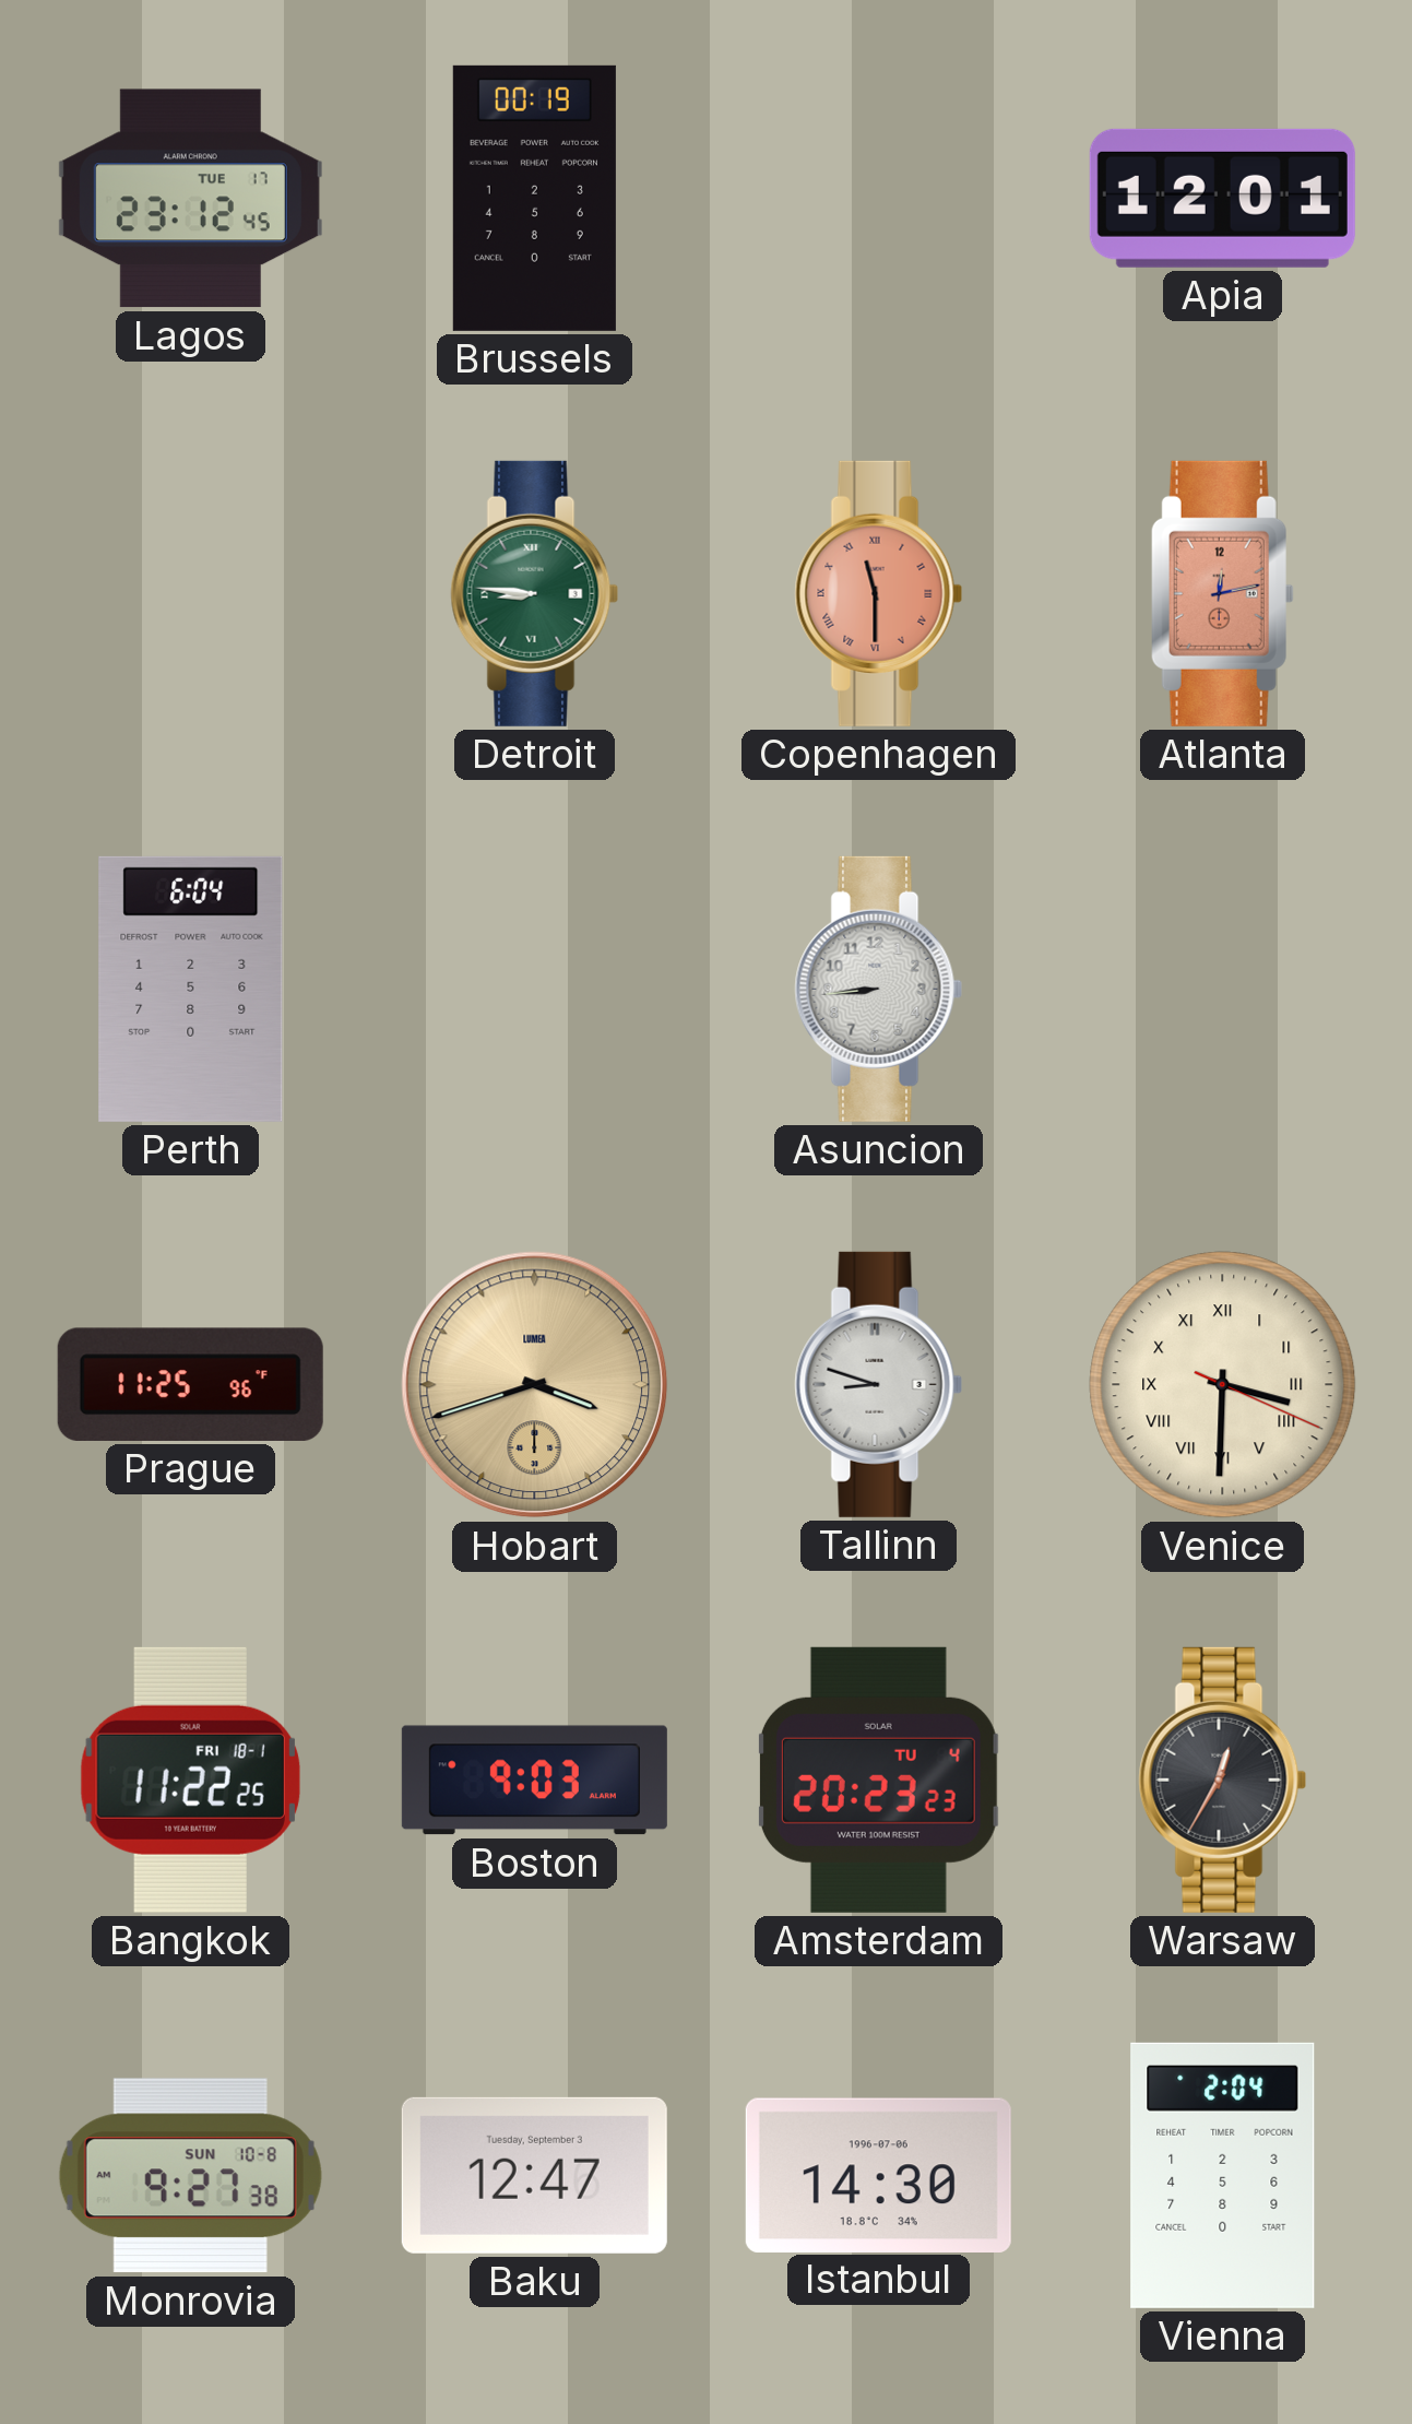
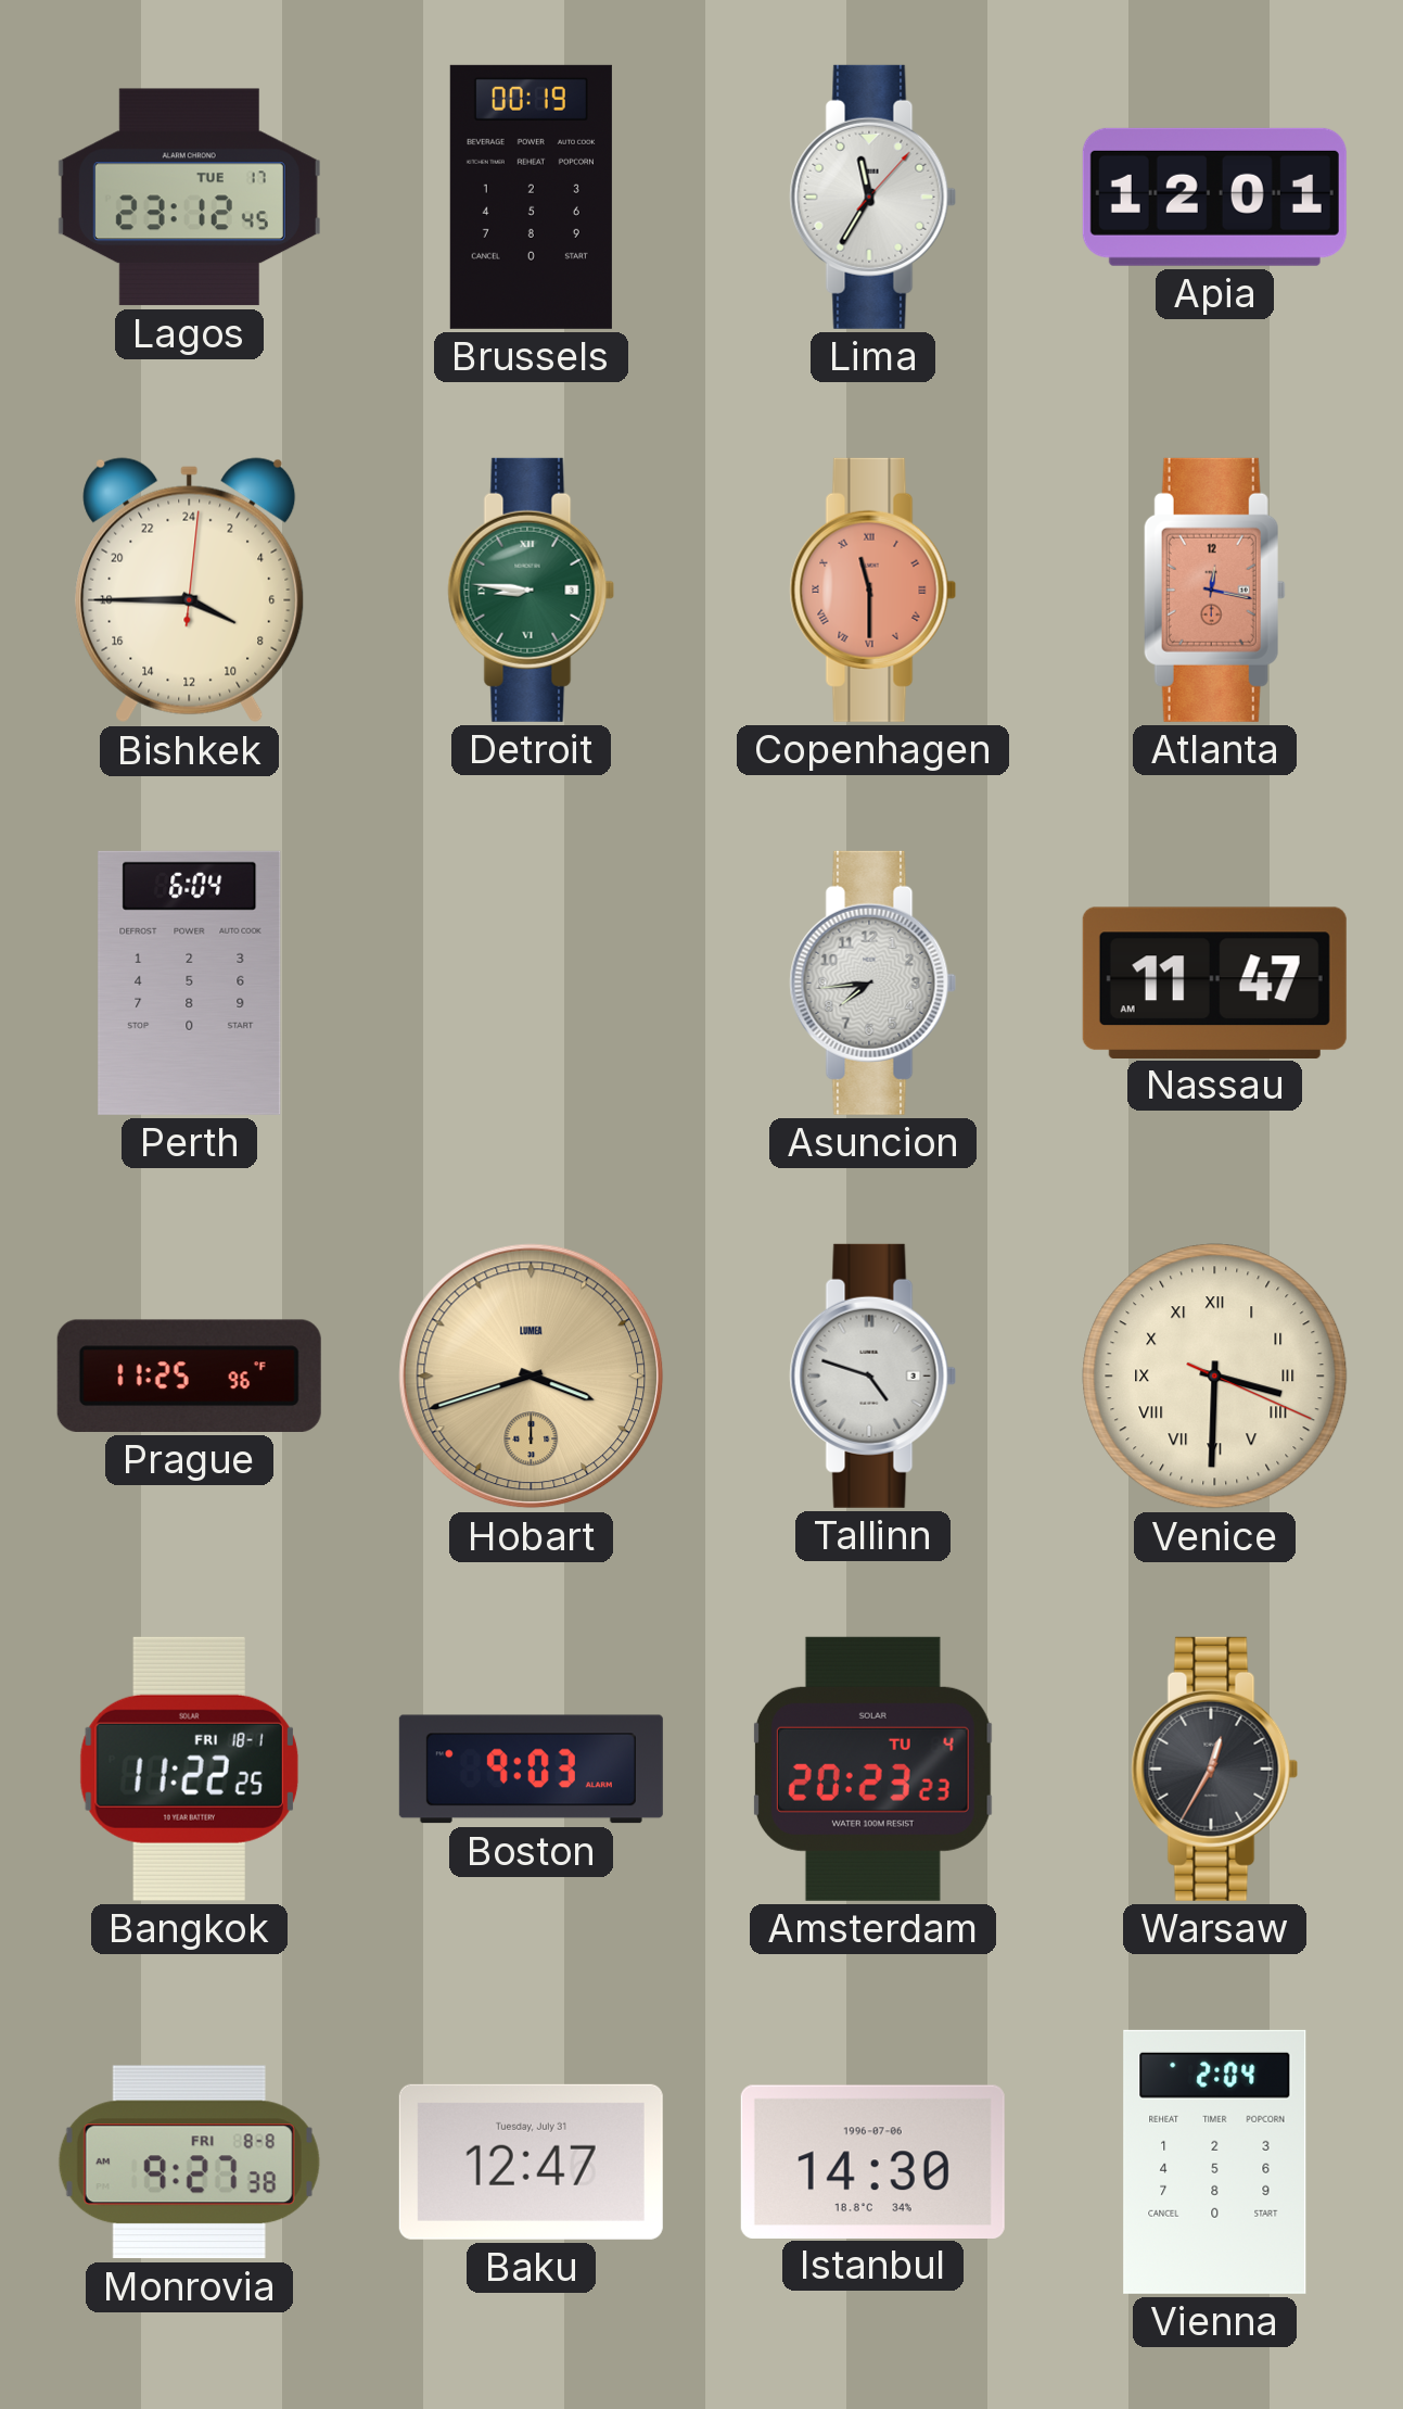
Lima: none -> 11:35 (873, 196)
Bishkek: none -> 7:45 (190, 591)
Atlanta: 12:13 -> 12:17 (1214, 589)
Asuncion: 8:44 -> 7:44 (873, 982)
Nassau: none -> 11:47 (1214, 982)
Tallinn: 8:48 -> 4:48 (873, 1375)
Monrovia date: SUN 10-8 -> FRI 8-8 (189, 2163)
Baku date: Tuesday, September 3 -> Tuesday, July 31 (531, 2161)
